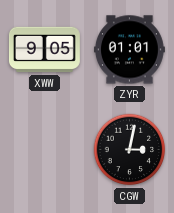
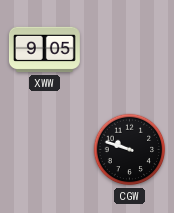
ZYR: 01:01 -> none (129, 50)
CGW: 3:02 -> 9:48 (130, 150)
